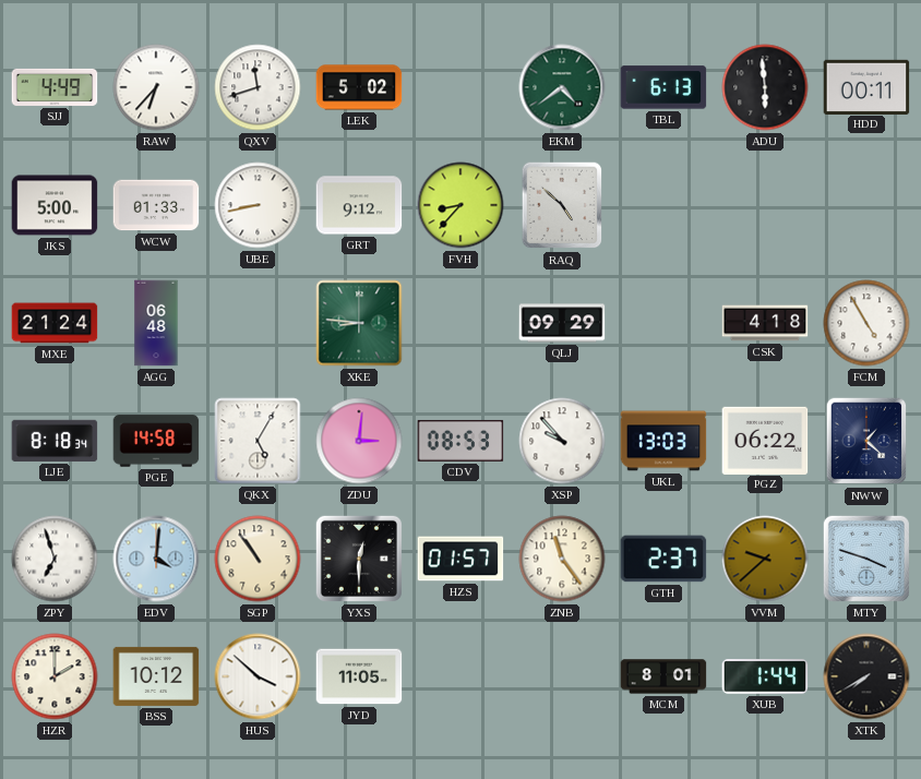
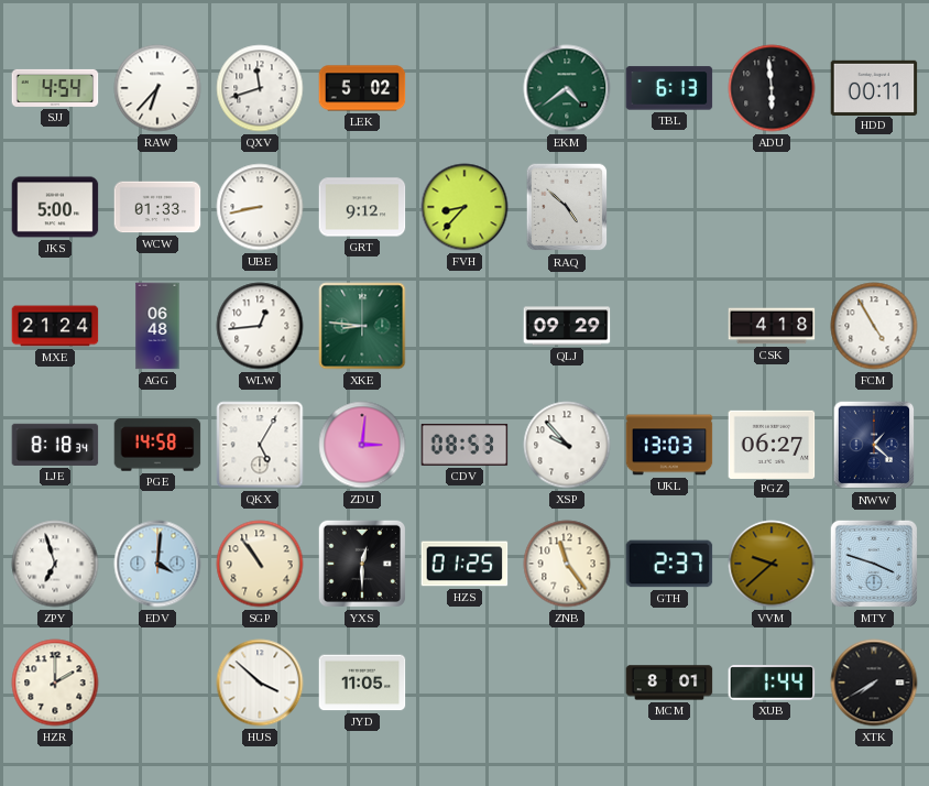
SJJ: 4:49 -> 4:54 (55, 88)
WLW: none -> 12:44 (260, 326)
PGZ: 06:22 -> 06:27 (772, 444)
HZS: 01:57 -> 01:25 (465, 564)
BSS: 10:12 -> none (156, 676)
